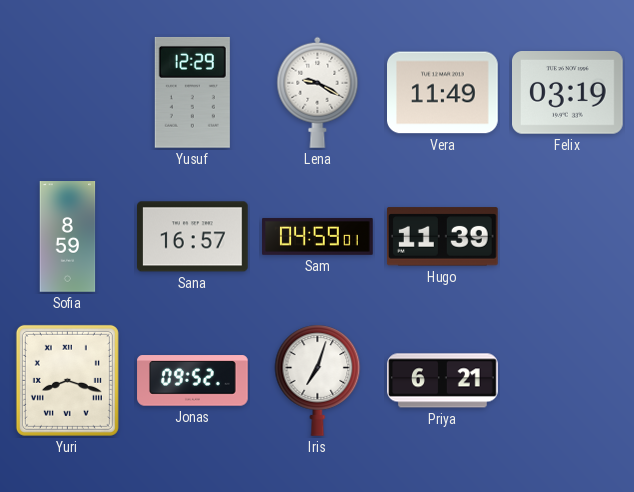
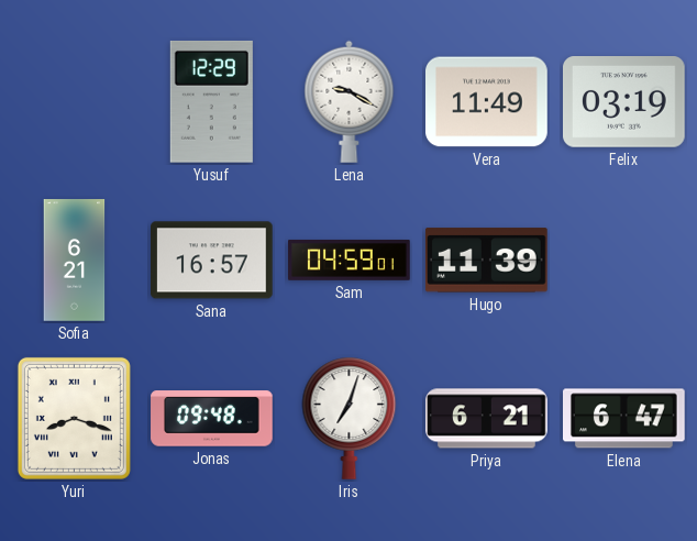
Sofia: 8:59 -> 6:21 (75, 261)
Jonas: 09:52 -> 09:48 (212, 419)
Elena: none -> 6:47 (624, 419)
